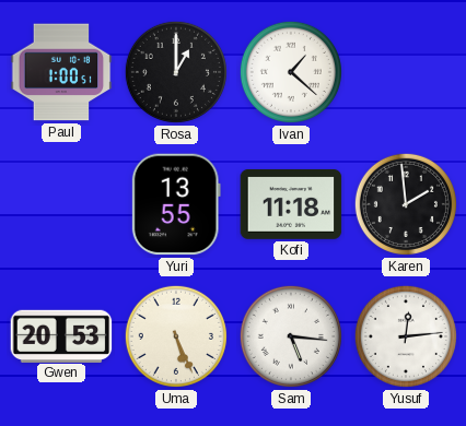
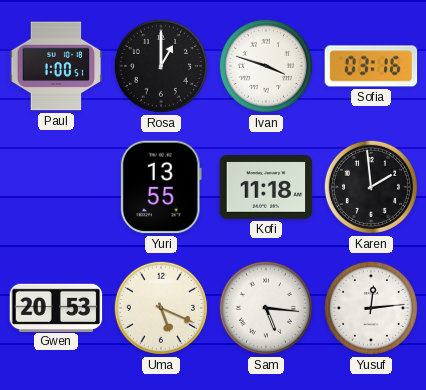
Ivan: 1:22 -> 3:48 (266, 66)
Sofia: none -> 03:16 (371, 66)
Uma: 5:26 -> 5:19 (161, 308)
